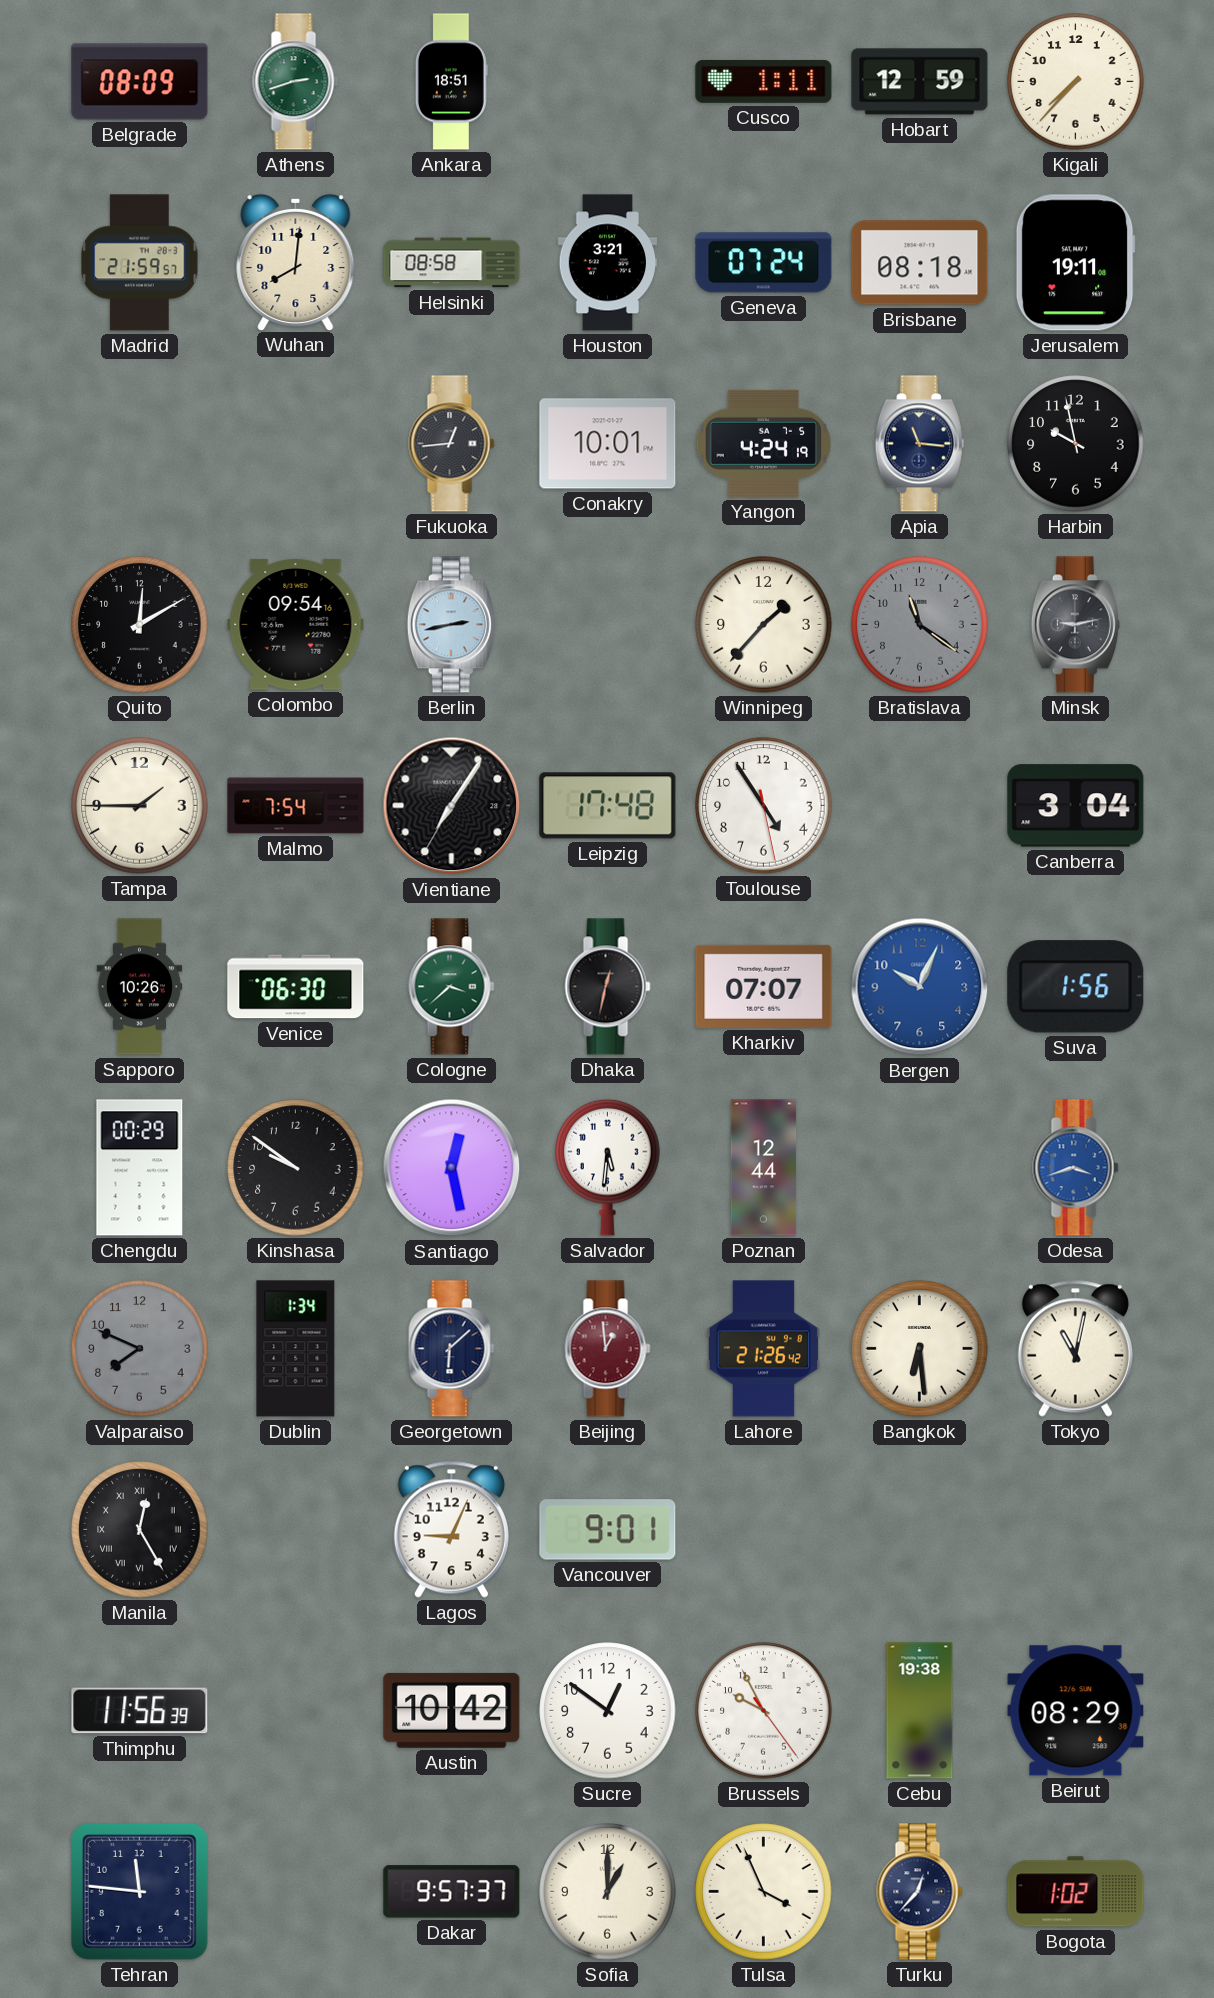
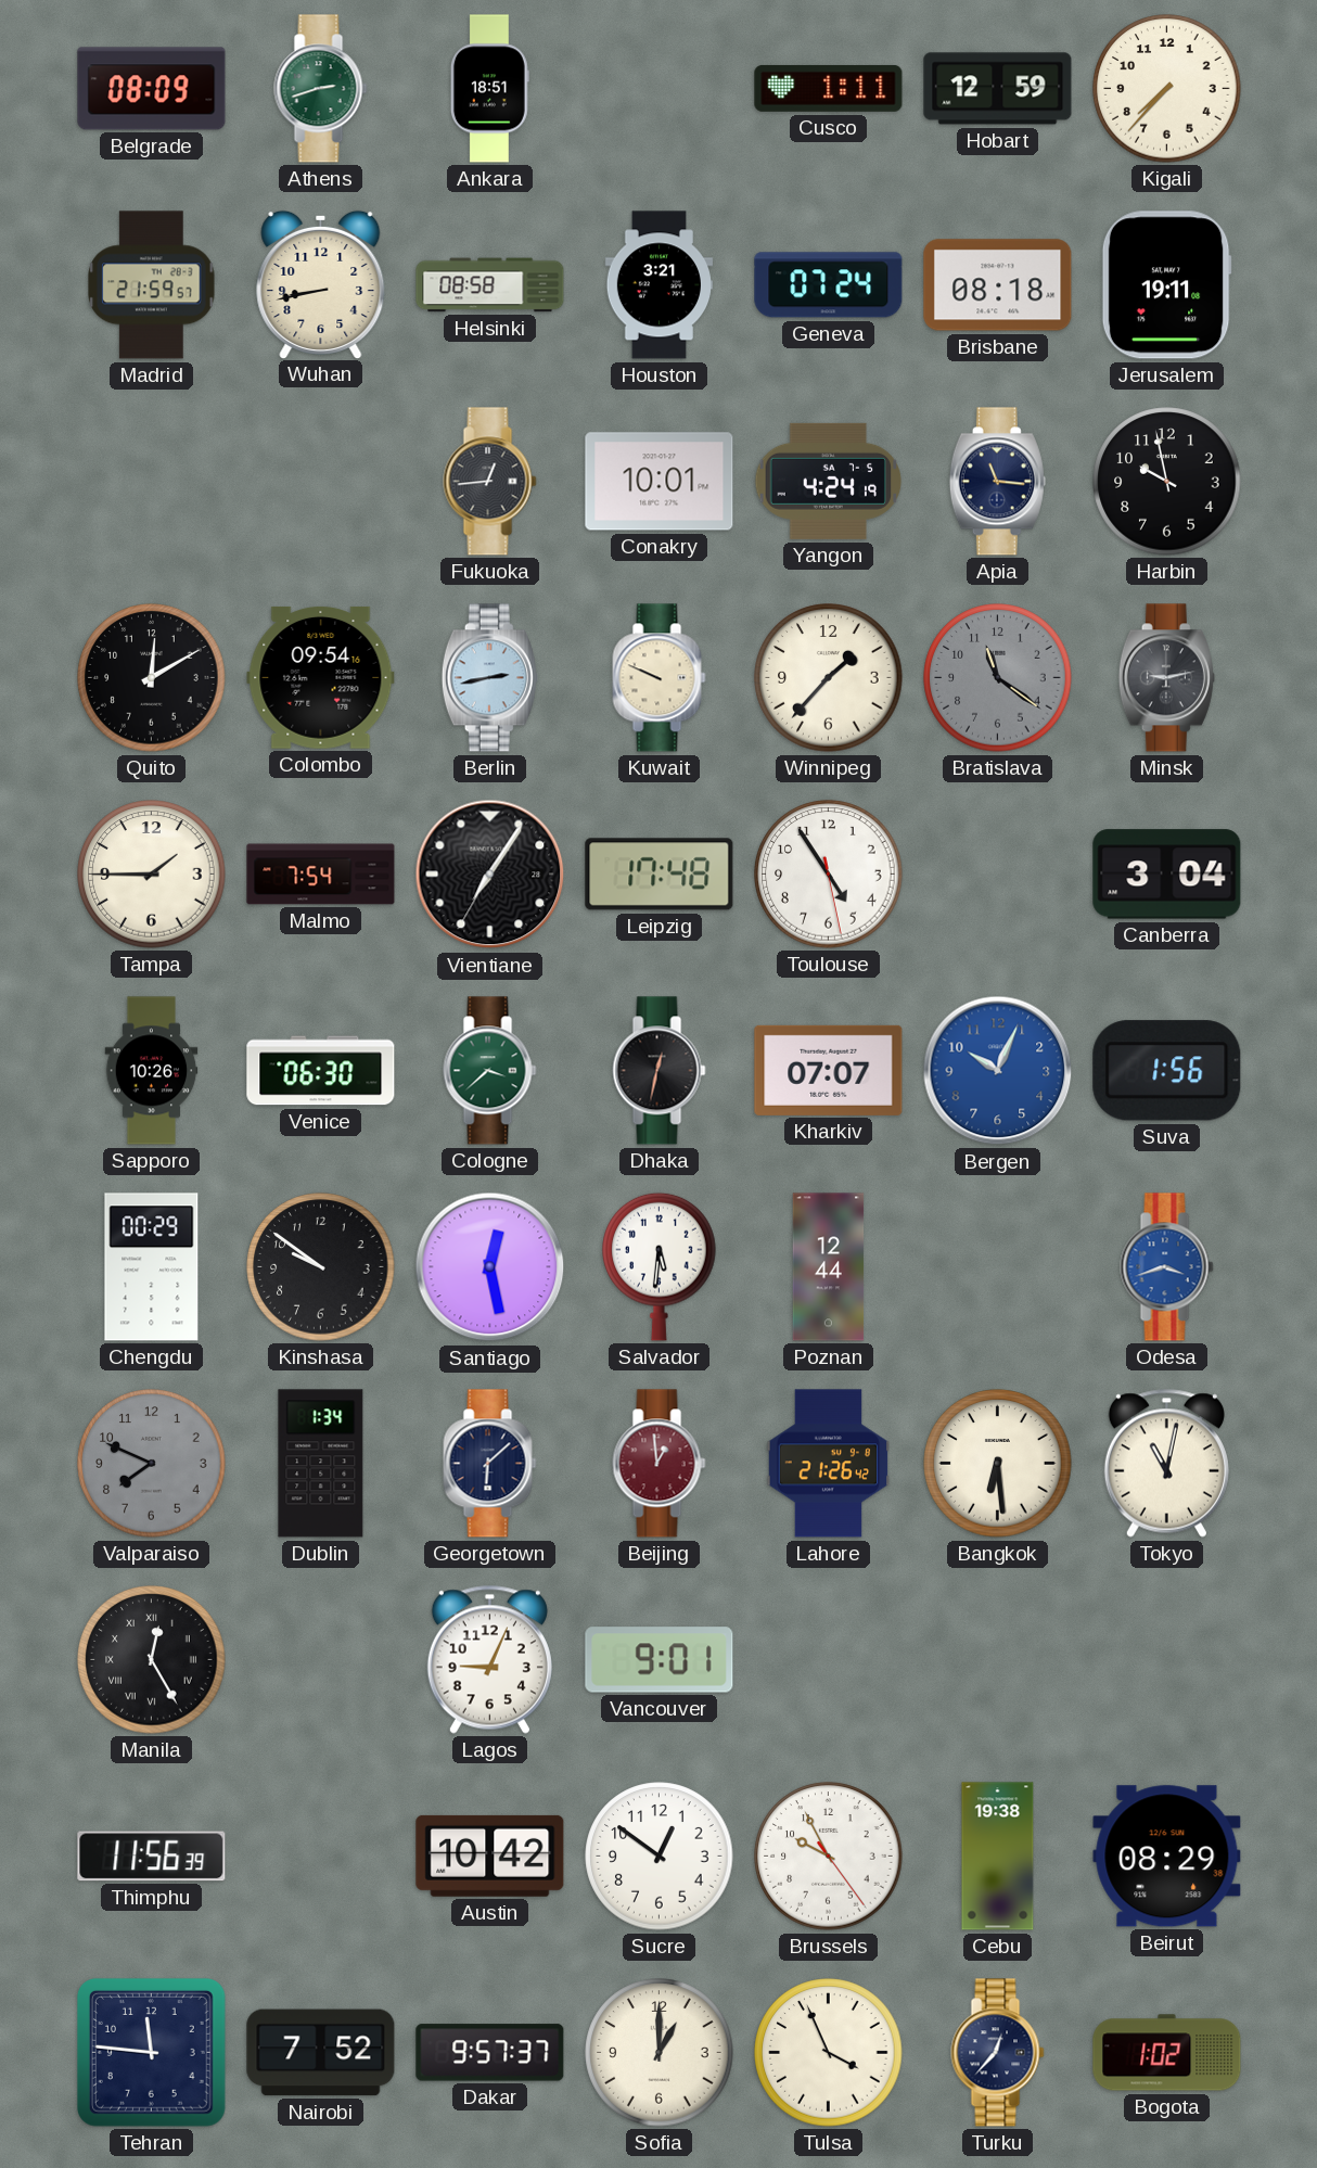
Wuhan: 8:01 -> 8:43 (321, 284)
Kuwait: none -> 9:49 (660, 678)
Nairobi: none -> 7:52 (321, 2053)
